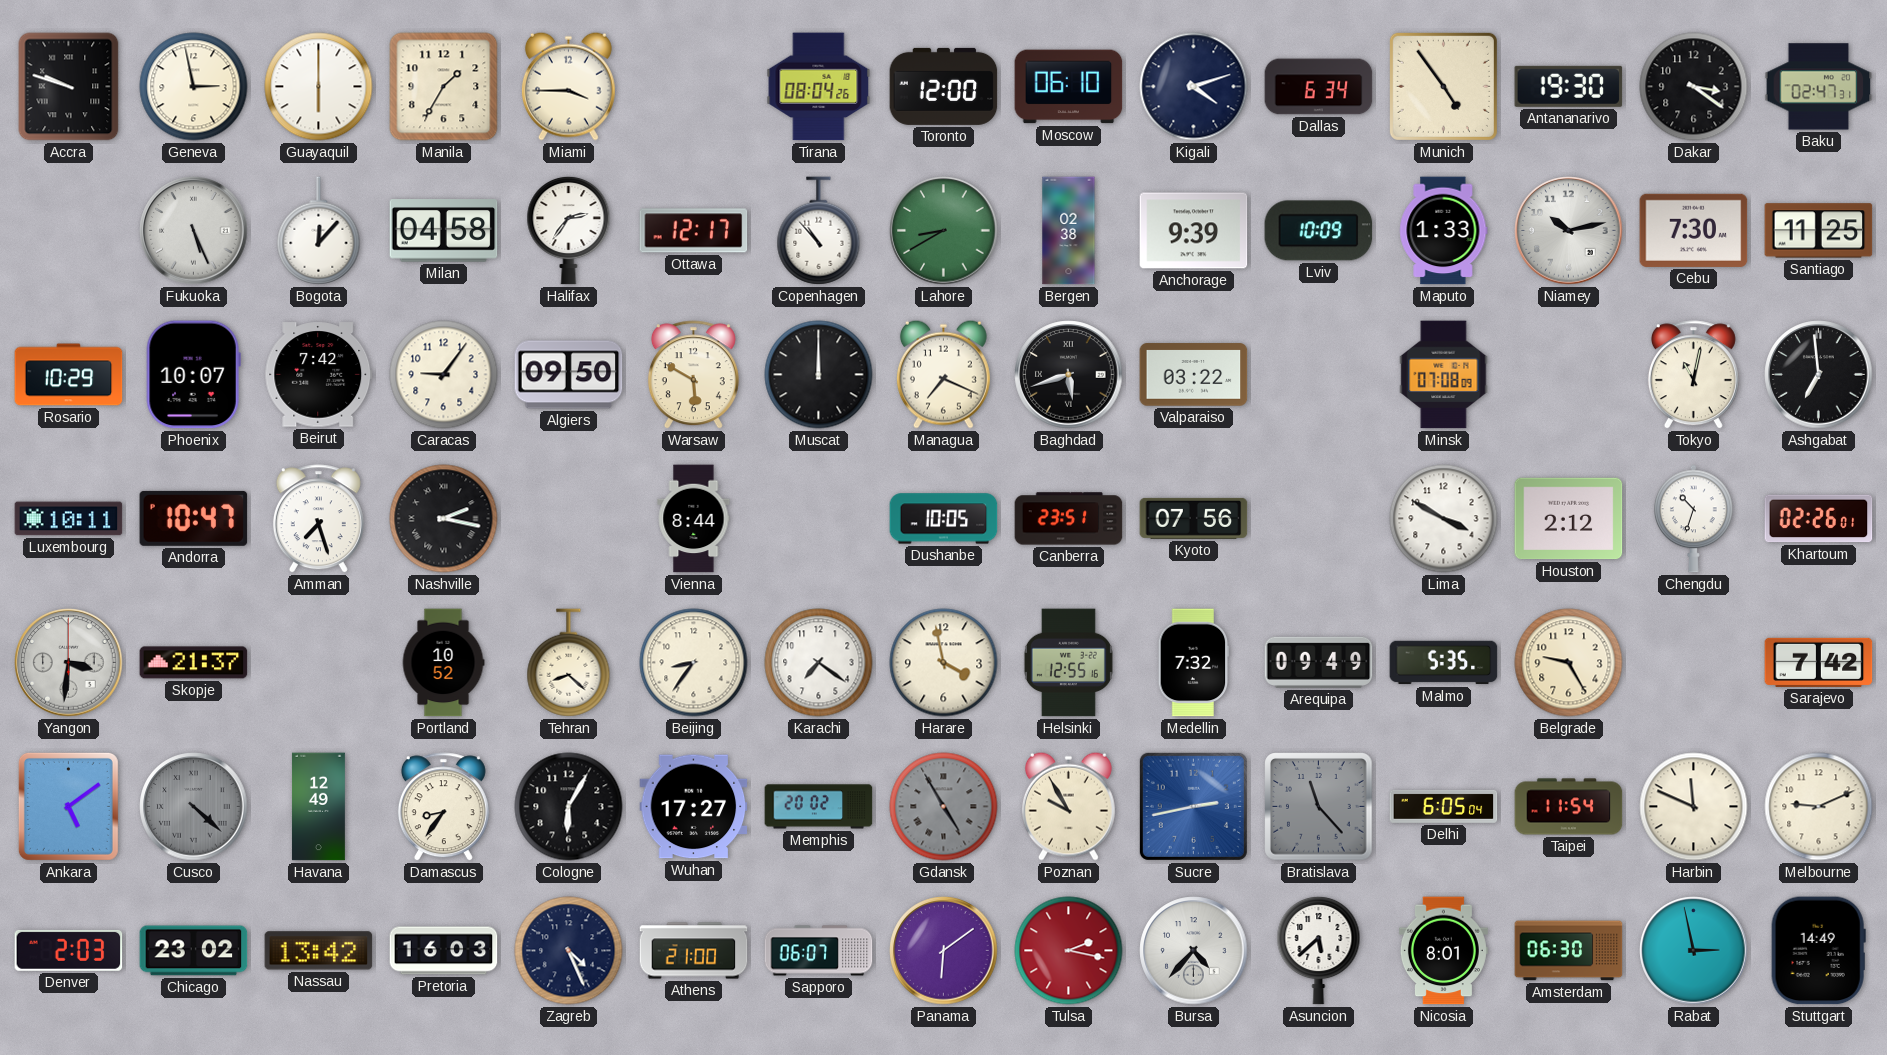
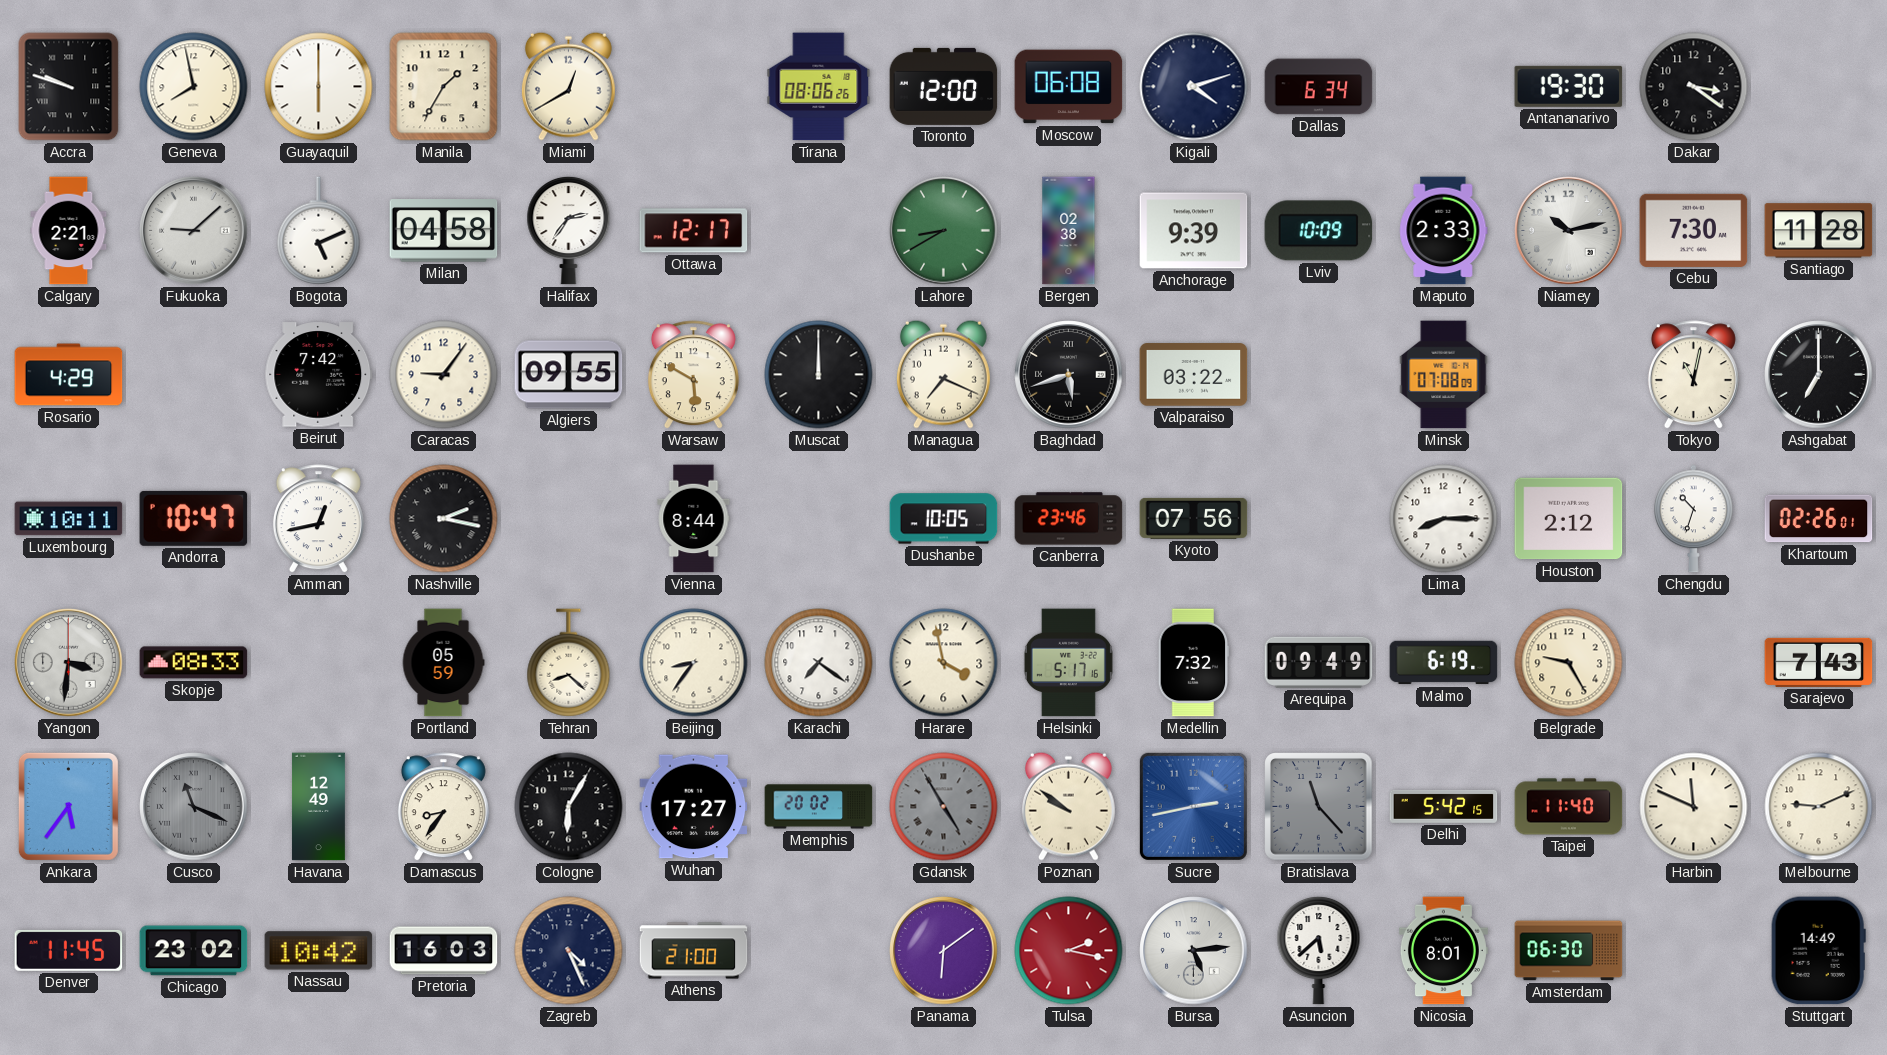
Geneva: 2:58 -> 7:58 (194, 87)
Miami: 3:45 -> 12:40 (568, 86)
Tirana: 08:04 -> 08:06 (819, 87)
Moscow: 06:10 -> 06:08 (1069, 87)
Munich: 4:54 -> none (1443, 86)
Baku: 02:47 -> none (1819, 87)
Calgary: none -> 2:21 (69, 231)
Fukuoka: 5:26 -> 9:08 (194, 231)
Bogota: 12:07 -> 5:11 (319, 231)
Copenhagen: 10:53 -> none (819, 231)
Maputo: 1:33 -> 2:33 (1444, 231)
Santiago: 11:25 -> 11:28 (1819, 231)
Rosario: 10:29 -> 4:29 (69, 375)
Phoenix: 10:07 -> none (193, 375)
Algiers: 09:50 -> 09:55 (569, 375)
Ashgabat: 6:59 -> 7:00 (1819, 375)
Amman: 7:27 -> 12:43 (318, 519)
Canberra: 23:51 -> 23:46 (1069, 519)
Lima: 3:50 -> 8:15 (1444, 519)
Skopje: 21:37 -> 08:33 (194, 663)
Portland: 10:52 -> 05:59 (443, 663)
Helsinki: 12:55 -> 5:17 (1068, 663)
Malmo: 5:35 -> 6:19 (1444, 663)
Sarajevo: 7:42 -> 7:43 (1819, 662)
Ankara: 5:09 -> 5:36 (68, 806)
Cusco: 4:22 -> 11:19 (194, 807)
Poznan: 9:55 -> 9:51 (1068, 806)
Delhi: 6:05 -> 5:42 (1444, 806)
Taipei: 11:54 -> 11:40 (1569, 807)
Denver: 2:03 -> 11:45 (69, 950)
Nassau: 13:42 -> 10:42 (319, 951)
Sapporo: 06:07 -> none (819, 951)
Bursa: 4:37 -> 5:14 (1194, 951)
Rabat: 2:58 -> none (1694, 951)
